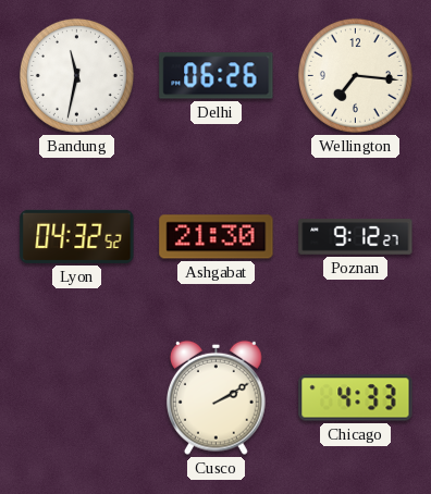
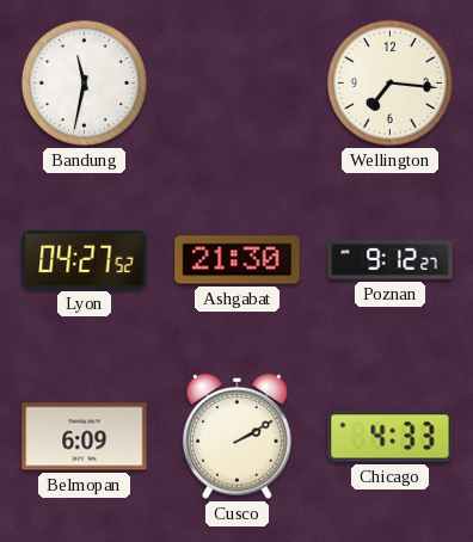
Delhi: 06:26 -> none (217, 76)
Lyon: 04:32 -> 04:27 (85, 259)
Belmopan: none -> 6:09 (85, 437)
